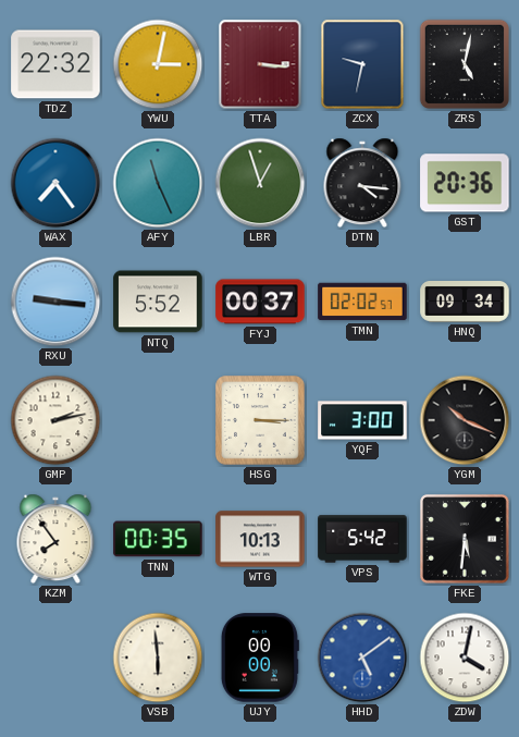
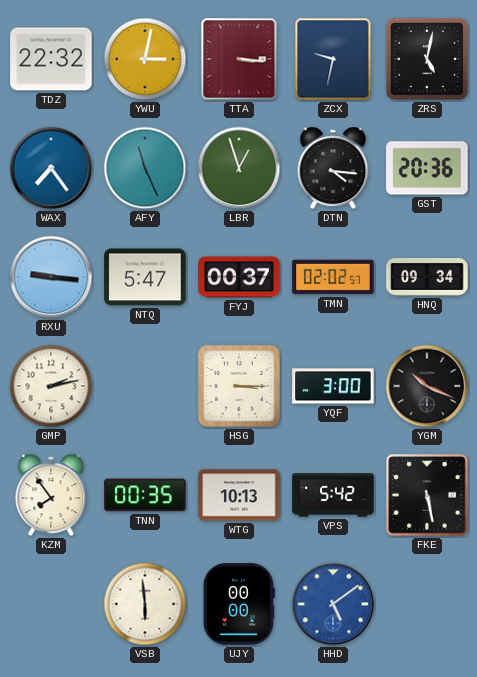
NTQ: 5:52 -> 5:47 (145, 277)
FKE: 5:31 -> 5:28 (428, 496)
ZDW: 4:02 -> none (465, 658)
